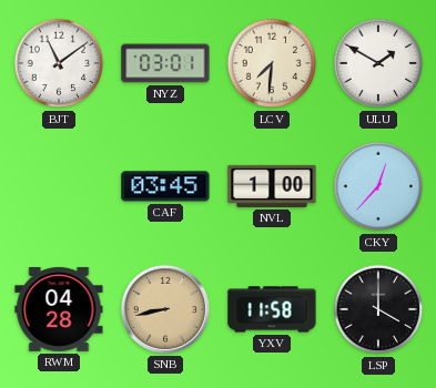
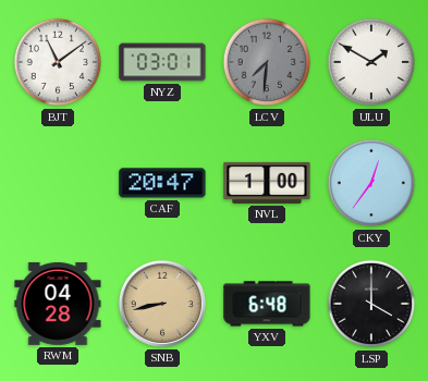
LCV dial: cream -> grey (267, 62)
CAF: 03:45 -> 20:47 (162, 183)
CKY: 12:37 -> 12:36 (371, 183)
YXV: 11:58 -> 6:48 (267, 304)
